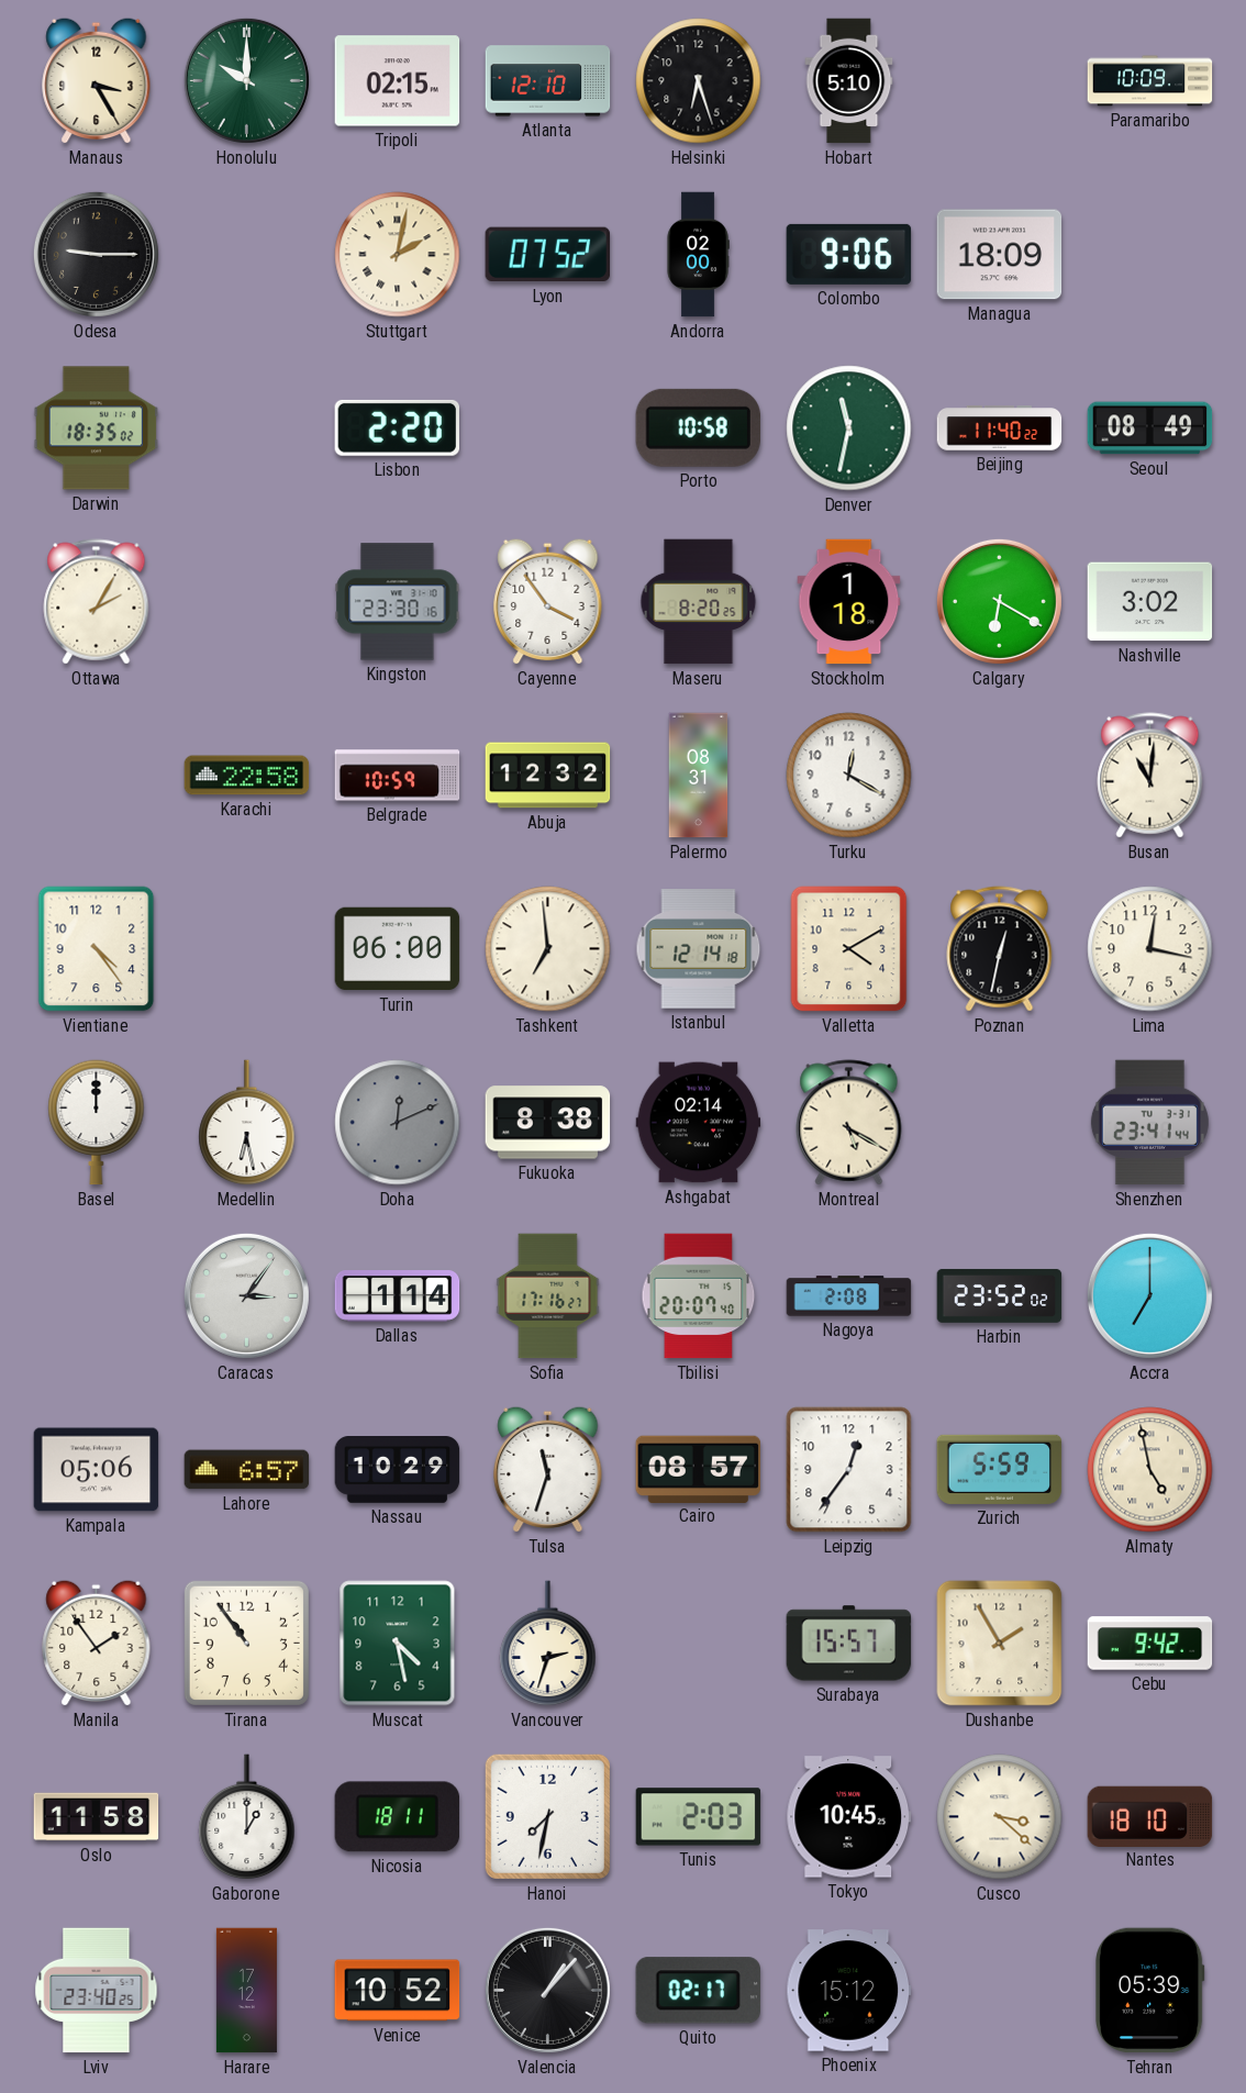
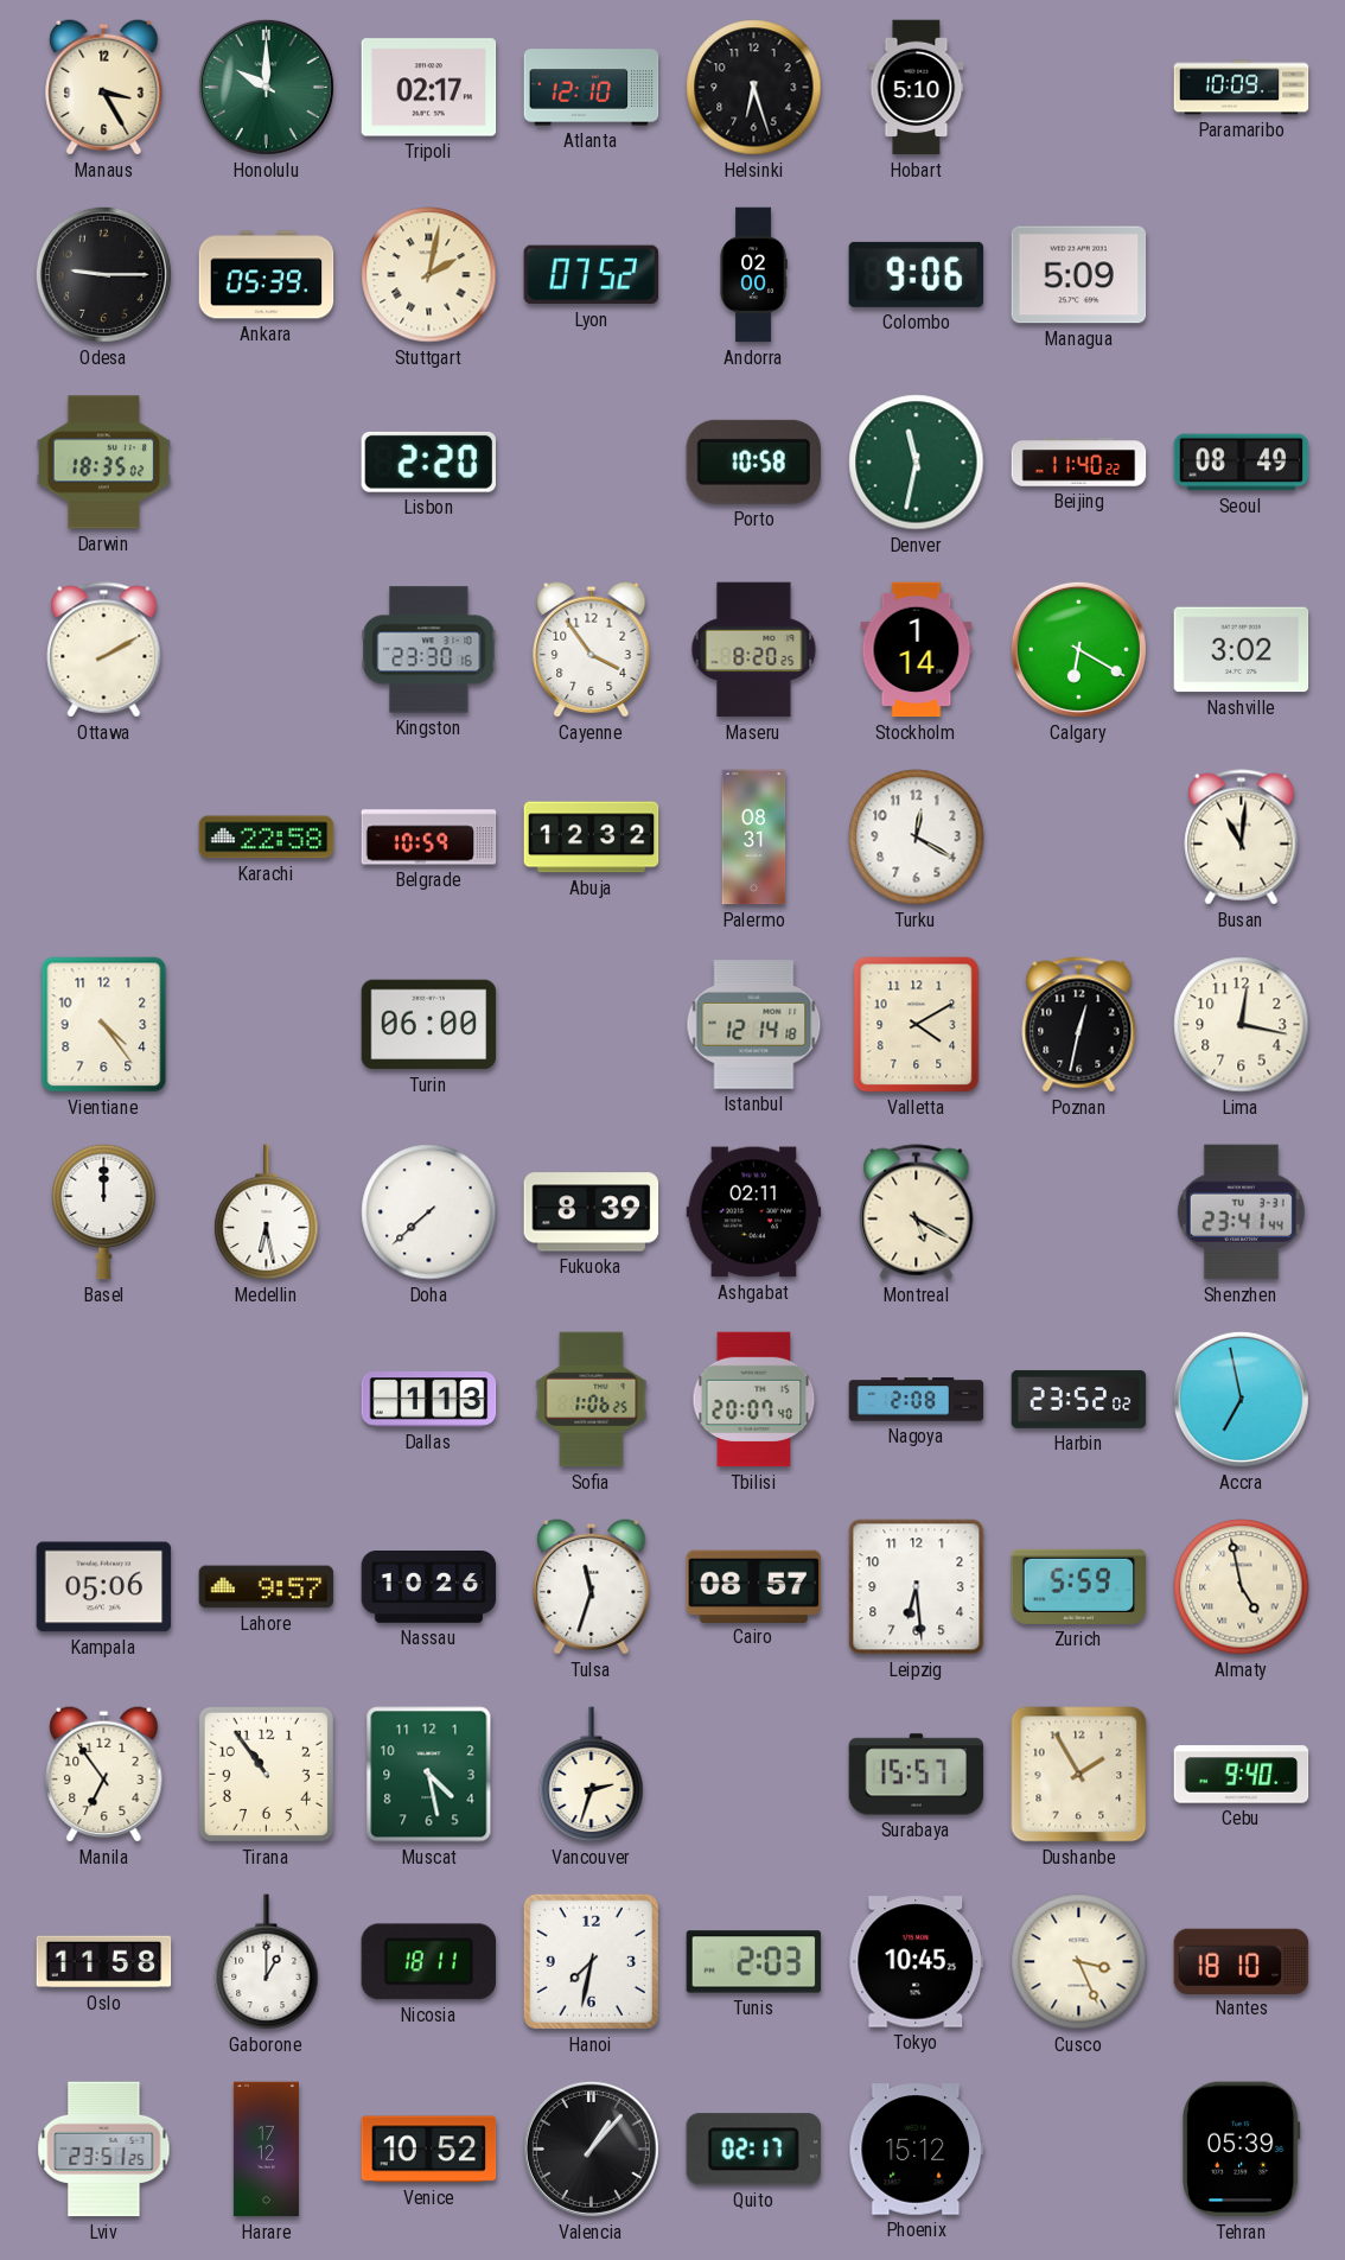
Tripoli: 02:15 -> 02:17 (429, 88)
Ankara: none -> 05:39 (267, 275)
Managua: 18:09 -> 5:09 (1079, 275)
Ottawa: 2:05 -> 2:10 (104, 650)
Stockholm: 1:18 -> 1:14 (917, 650)
Tashkent: 6:59 -> none (548, 949)
Doha: 12:11 -> 7:38 (429, 1212)
Doha dial: grey -> white (429, 1212)
Fukuoka: 8:38 -> 8:39 (592, 1212)
Ashgabat: 02:14 -> 02:11 (754, 1212)
Caracas: 3:06 -> none (246, 1295)
Dallas: 1:14 -> 1:13 (429, 1400)
Sofia: 17:16 -> 1:06 (592, 1400)
Accra: 7:00 -> 6:58 (1241, 1399)
Lahore: 6:57 -> 9:57 (267, 1587)
Nassau: 10:29 -> 10:26 (429, 1587)
Leipzig: 12:36 -> 6:29 (917, 1587)
Manila: 1:54 -> 6:54 (104, 1774)
Cebu: 9:42 -> 9:40 (1242, 1775)
Cusco: 3:22 -> 3:26 (1079, 1962)
Lviv: 23:40 -> 23:51 (104, 2150)
